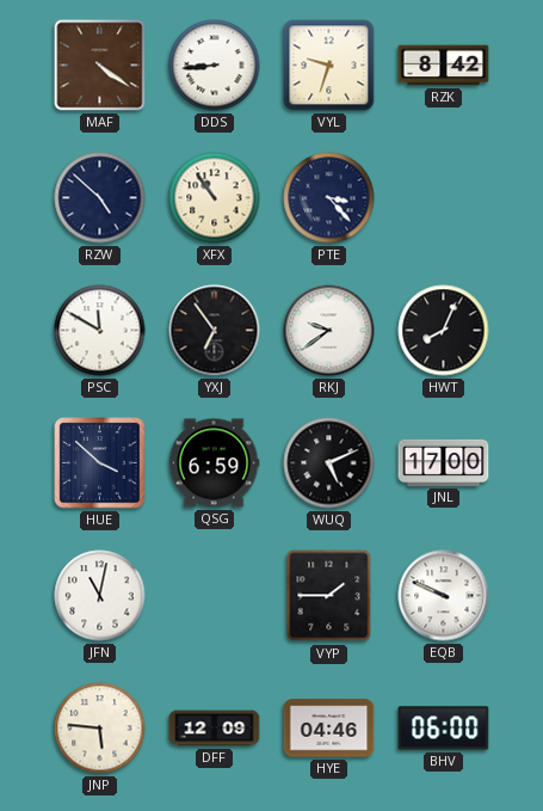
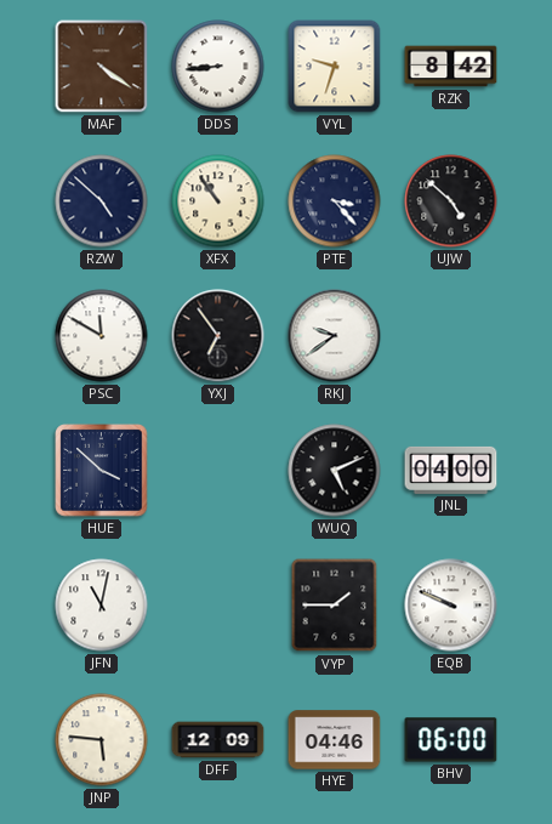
UJW: none -> 4:52 (451, 201)
HWT: 8:04 -> none (444, 331)
QSG: 6:59 -> none (214, 463)
JNL: 17:00 -> 04:00 (451, 470)
